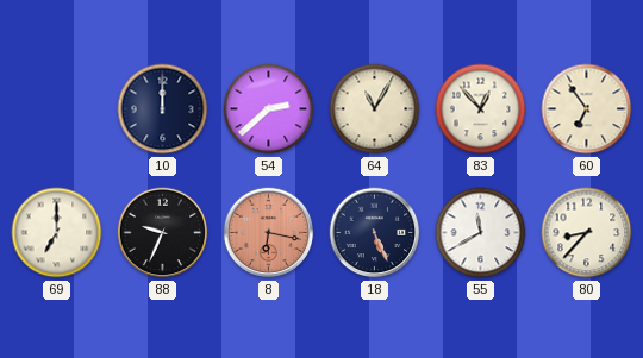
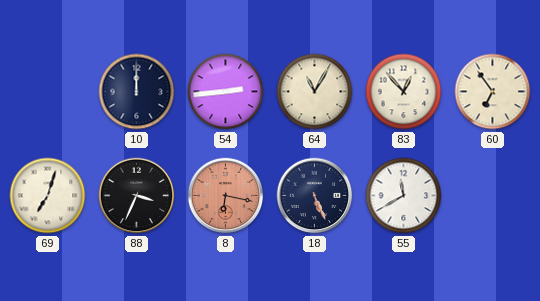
54: 2:38 -> 2:44 (226, 92)
69: 7:00 -> 7:03 (48, 196)
88: 9:34 -> 3:34 (137, 196)
80: 8:37 -> none (587, 233)
